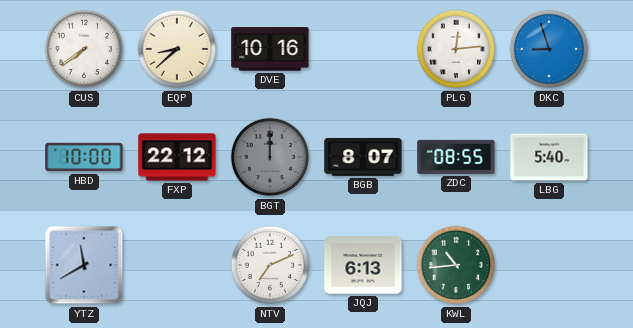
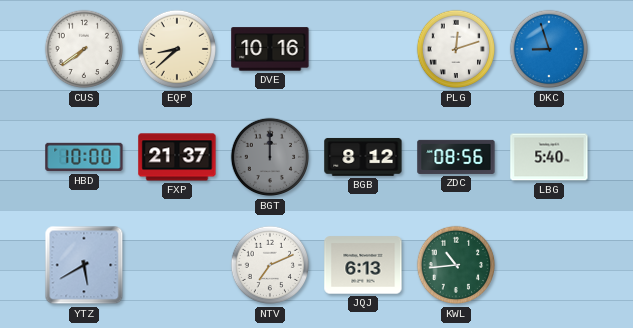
PLG: 12:14 -> 12:12 (456, 49)
FXP: 22:12 -> 21:37 (177, 157)
BGB: 8:07 -> 8:12 (363, 157)
ZDC: 08:55 -> 08:56 (456, 157)
YTZ: 11:40 -> 5:40 (84, 265)
